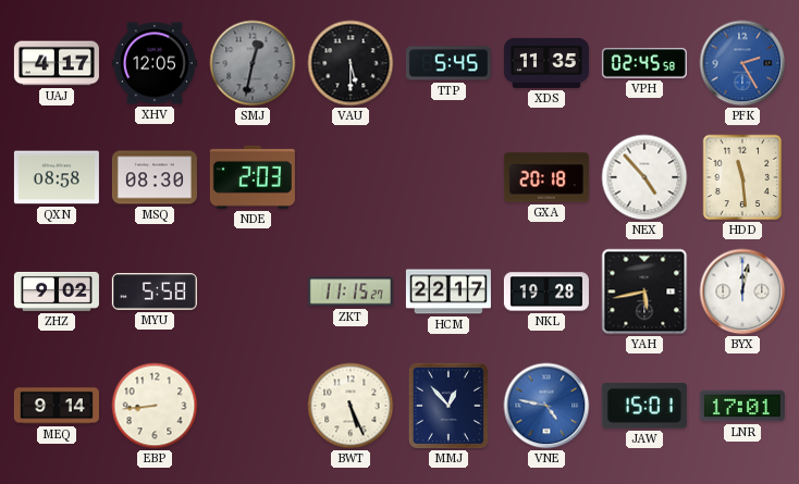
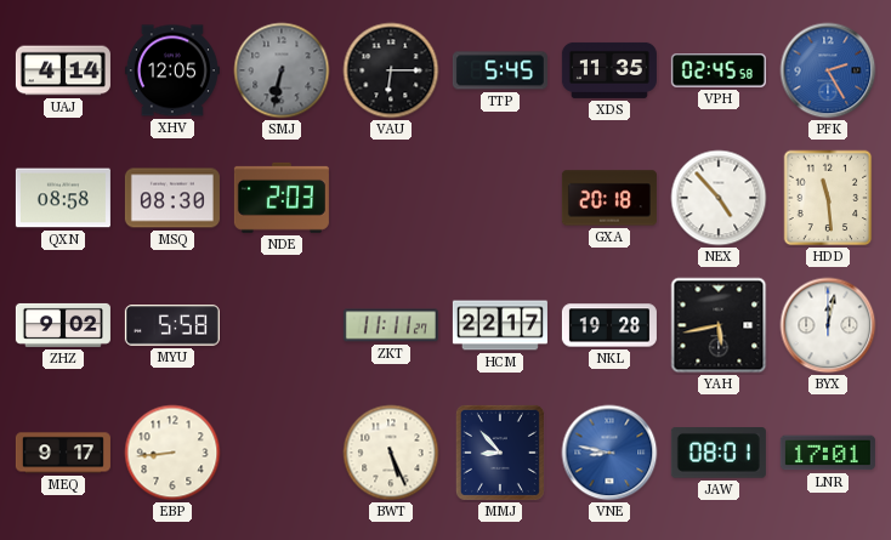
UAJ: 4:17 -> 4:14 (63, 70)
SMJ: 12:32 -> 6:32 (282, 70)
VAU: 5:30 -> 6:15 (391, 70)
ZKT: 11:15 -> 11:11 (391, 325)
MEQ: 9:14 -> 9:17 (63, 453)
MMJ: 12:53 -> 8:53 (500, 453)
VNE: 4:47 -> 8:47 (609, 453)
JAW: 15:01 -> 08:01 (719, 454)
